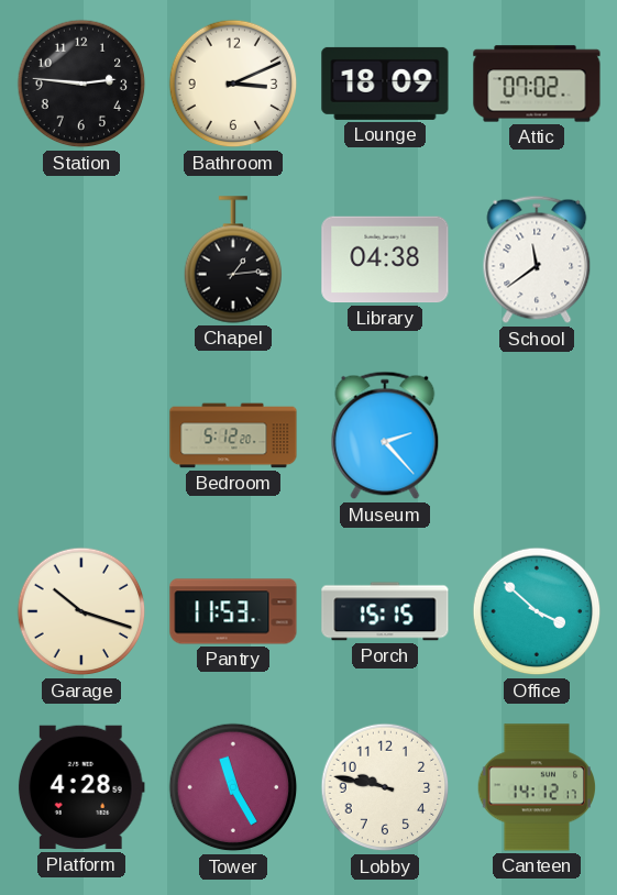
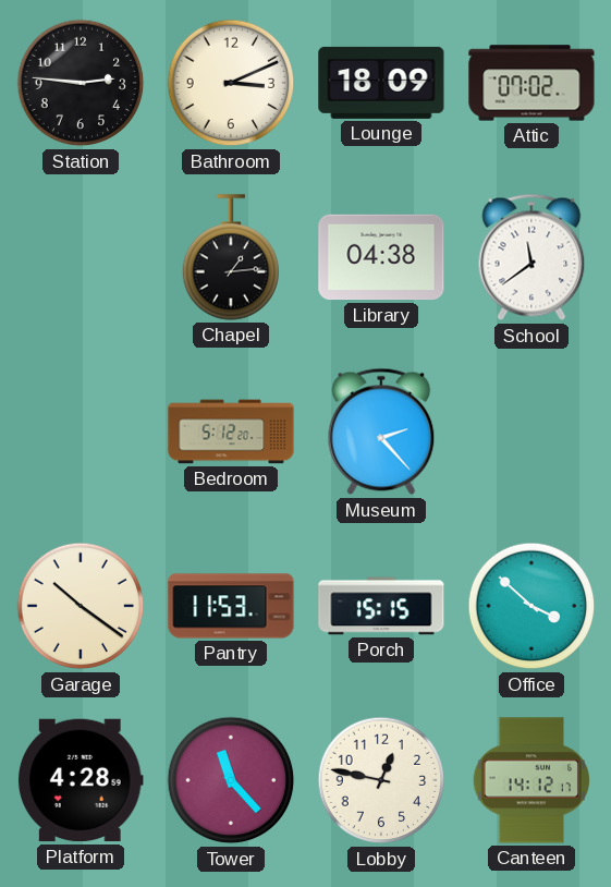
Garage: 10:18 -> 10:21 (81, 606)
Tower: 11:25 -> 11:23 (231, 780)
Lobby: 9:47 -> 12:47 (381, 780)
